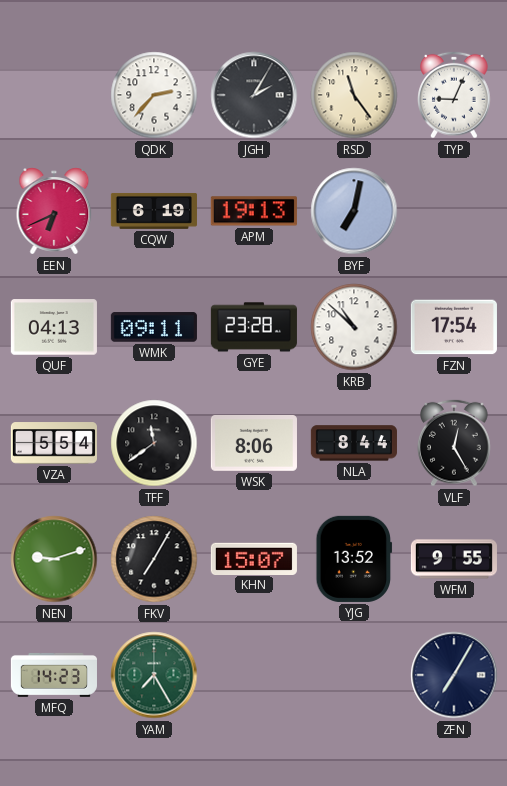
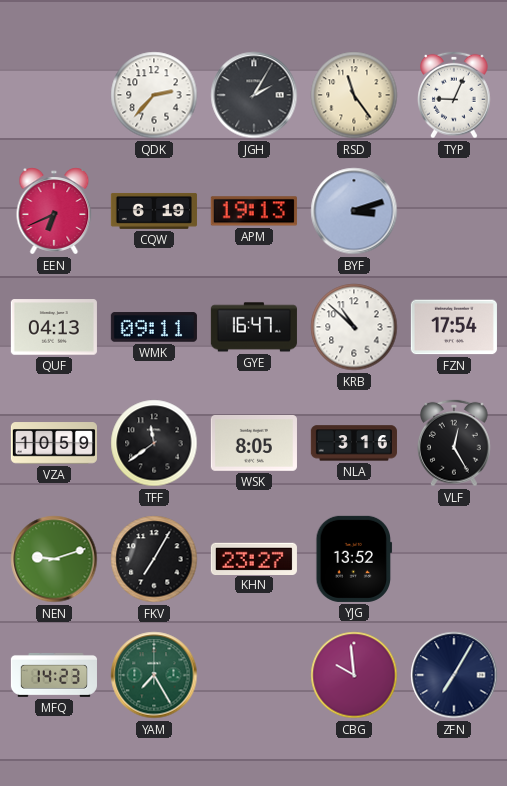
BYF: 7:02 -> 3:12 (354, 211)
GYE: 23:28 -> 16:47 (254, 327)
VZA: 5:54 -> 10:59 (54, 443)
WSK: 8:06 -> 8:05 (254, 444)
NLA: 8:44 -> 3:16 (354, 443)
KHN: 15:07 -> 23:27 (254, 558)
WFM: 9:55 -> none (454, 559)
CBG: none -> 9:59 (354, 675)
